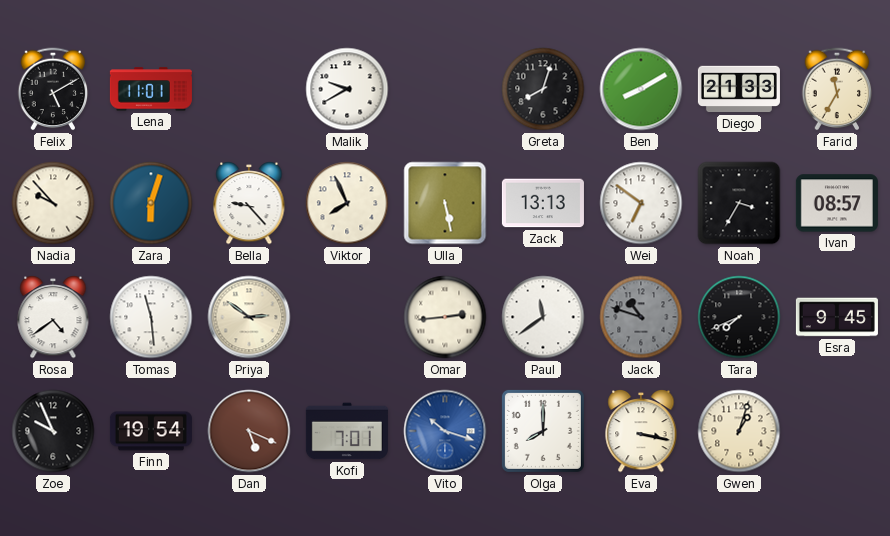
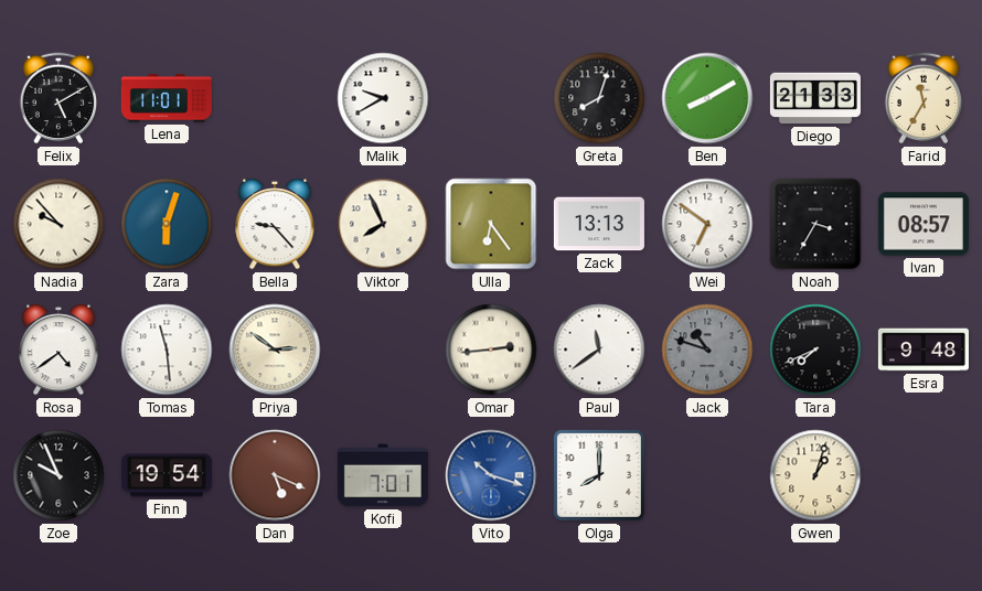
Ulla: 5:28 -> 6:24 (491, 224)
Esra: 9:45 -> 9:48 (924, 350)
Eva: 3:17 -> none (641, 431)
